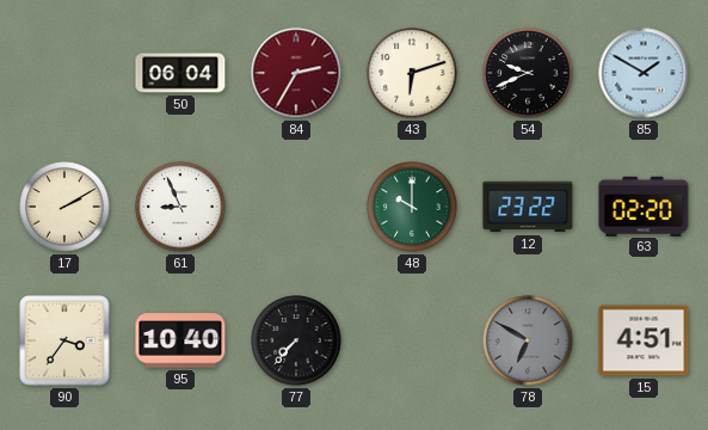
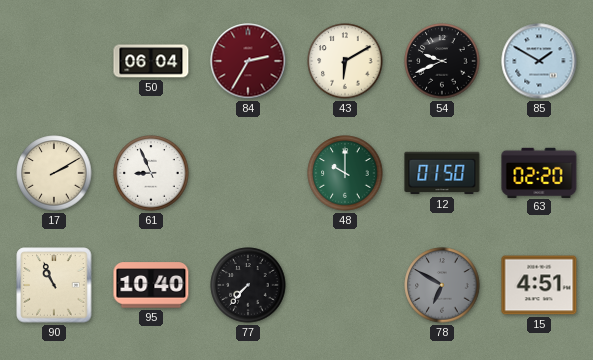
43: 6:12 -> 6:10 (345, 61)
12: 23:22 -> 01:50 (442, 173)
90: 3:36 -> 10:56 (54, 285)
